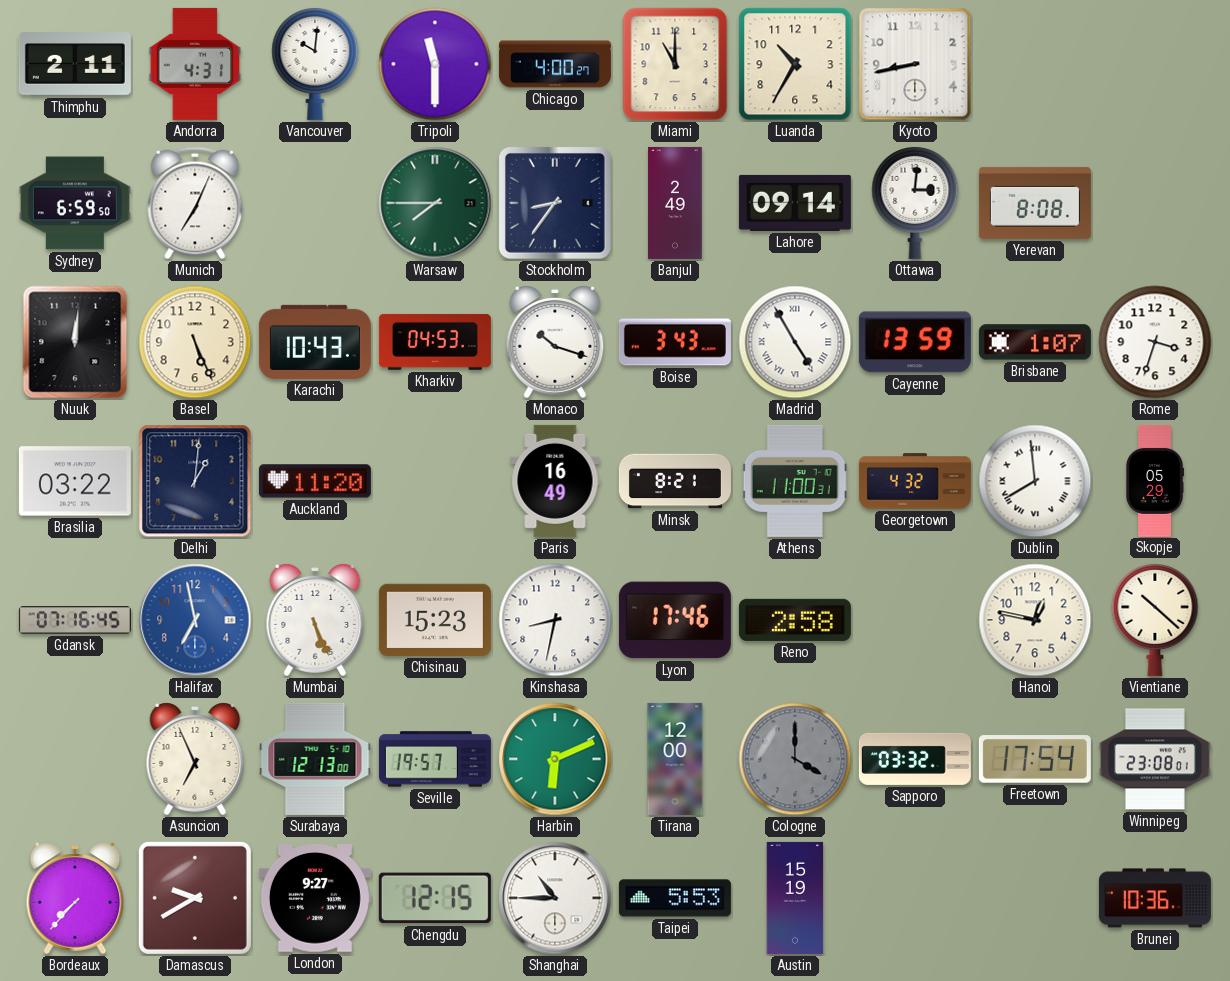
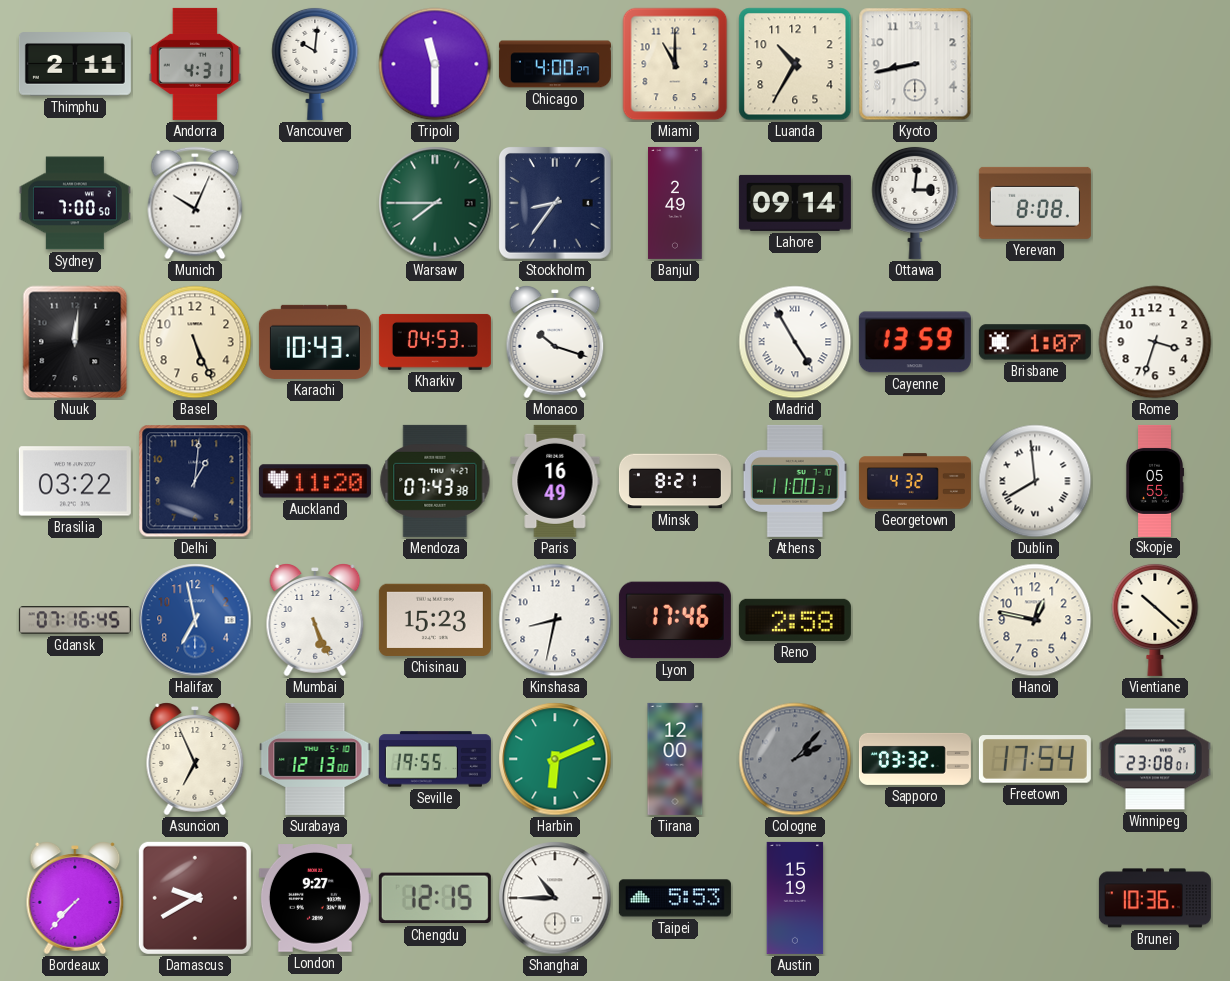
Sydney: 6:59 -> 7:00 (75, 203)
Munich: 7:04 -> 10:04 (195, 203)
Boise: 3:43 -> none (675, 342)
Mendoza: none -> 07:43 (435, 481)
Skopje: 05:29 -> 05:55 (1155, 481)
Seville: 19:57 -> 19:55 (435, 759)
Cologne: 4:00 -> 2:07 (795, 759)
